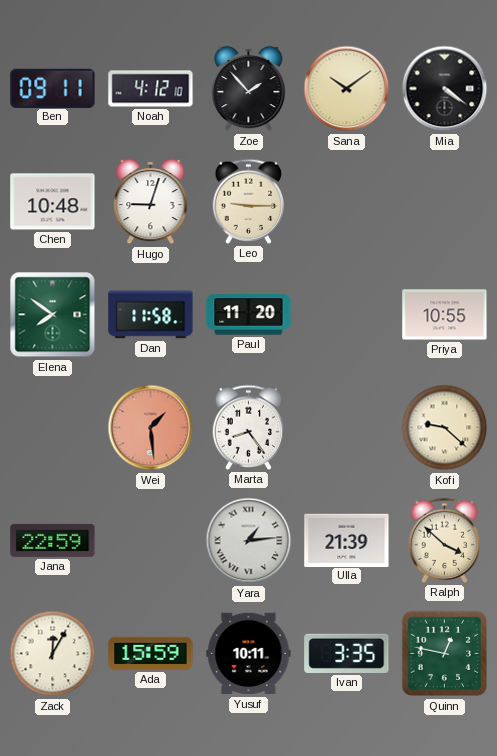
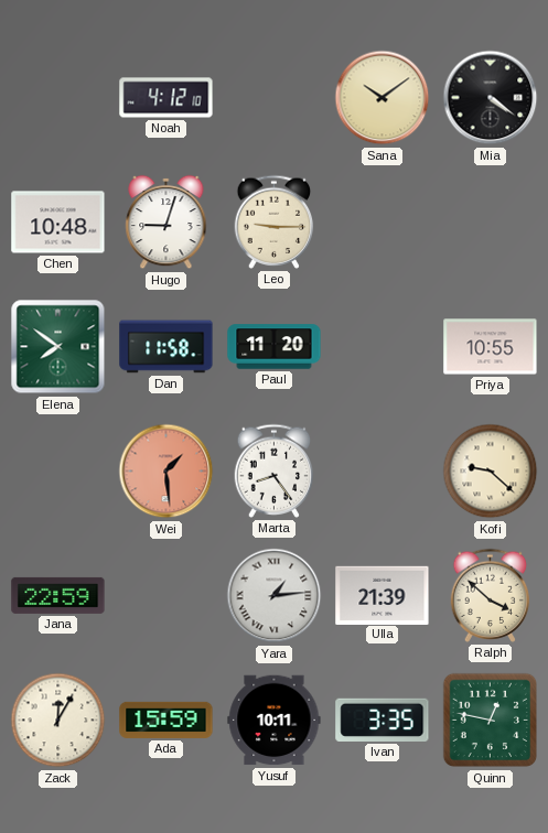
Ben: 09:11 -> none (53, 88)
Zoe: 1:53 -> none (249, 89)
